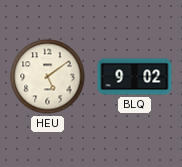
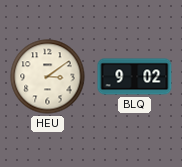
HEU: 5:09 -> 3:09 (48, 77)
